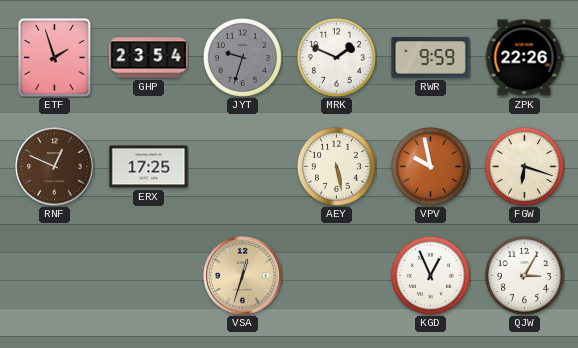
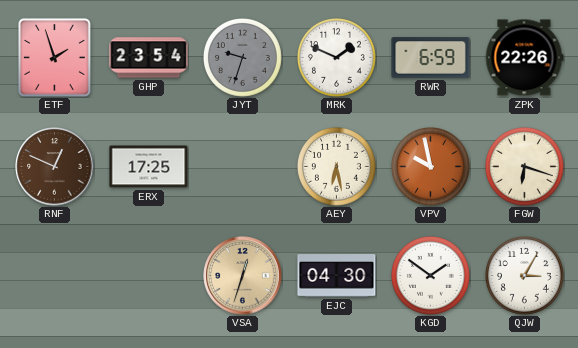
RWR: 9:59 -> 6:59 (431, 58)
AEY: 5:28 -> 6:28 (337, 167)
EJC: none -> 04:30 (337, 276)
KGD: 12:56 -> 1:51 (431, 276)
